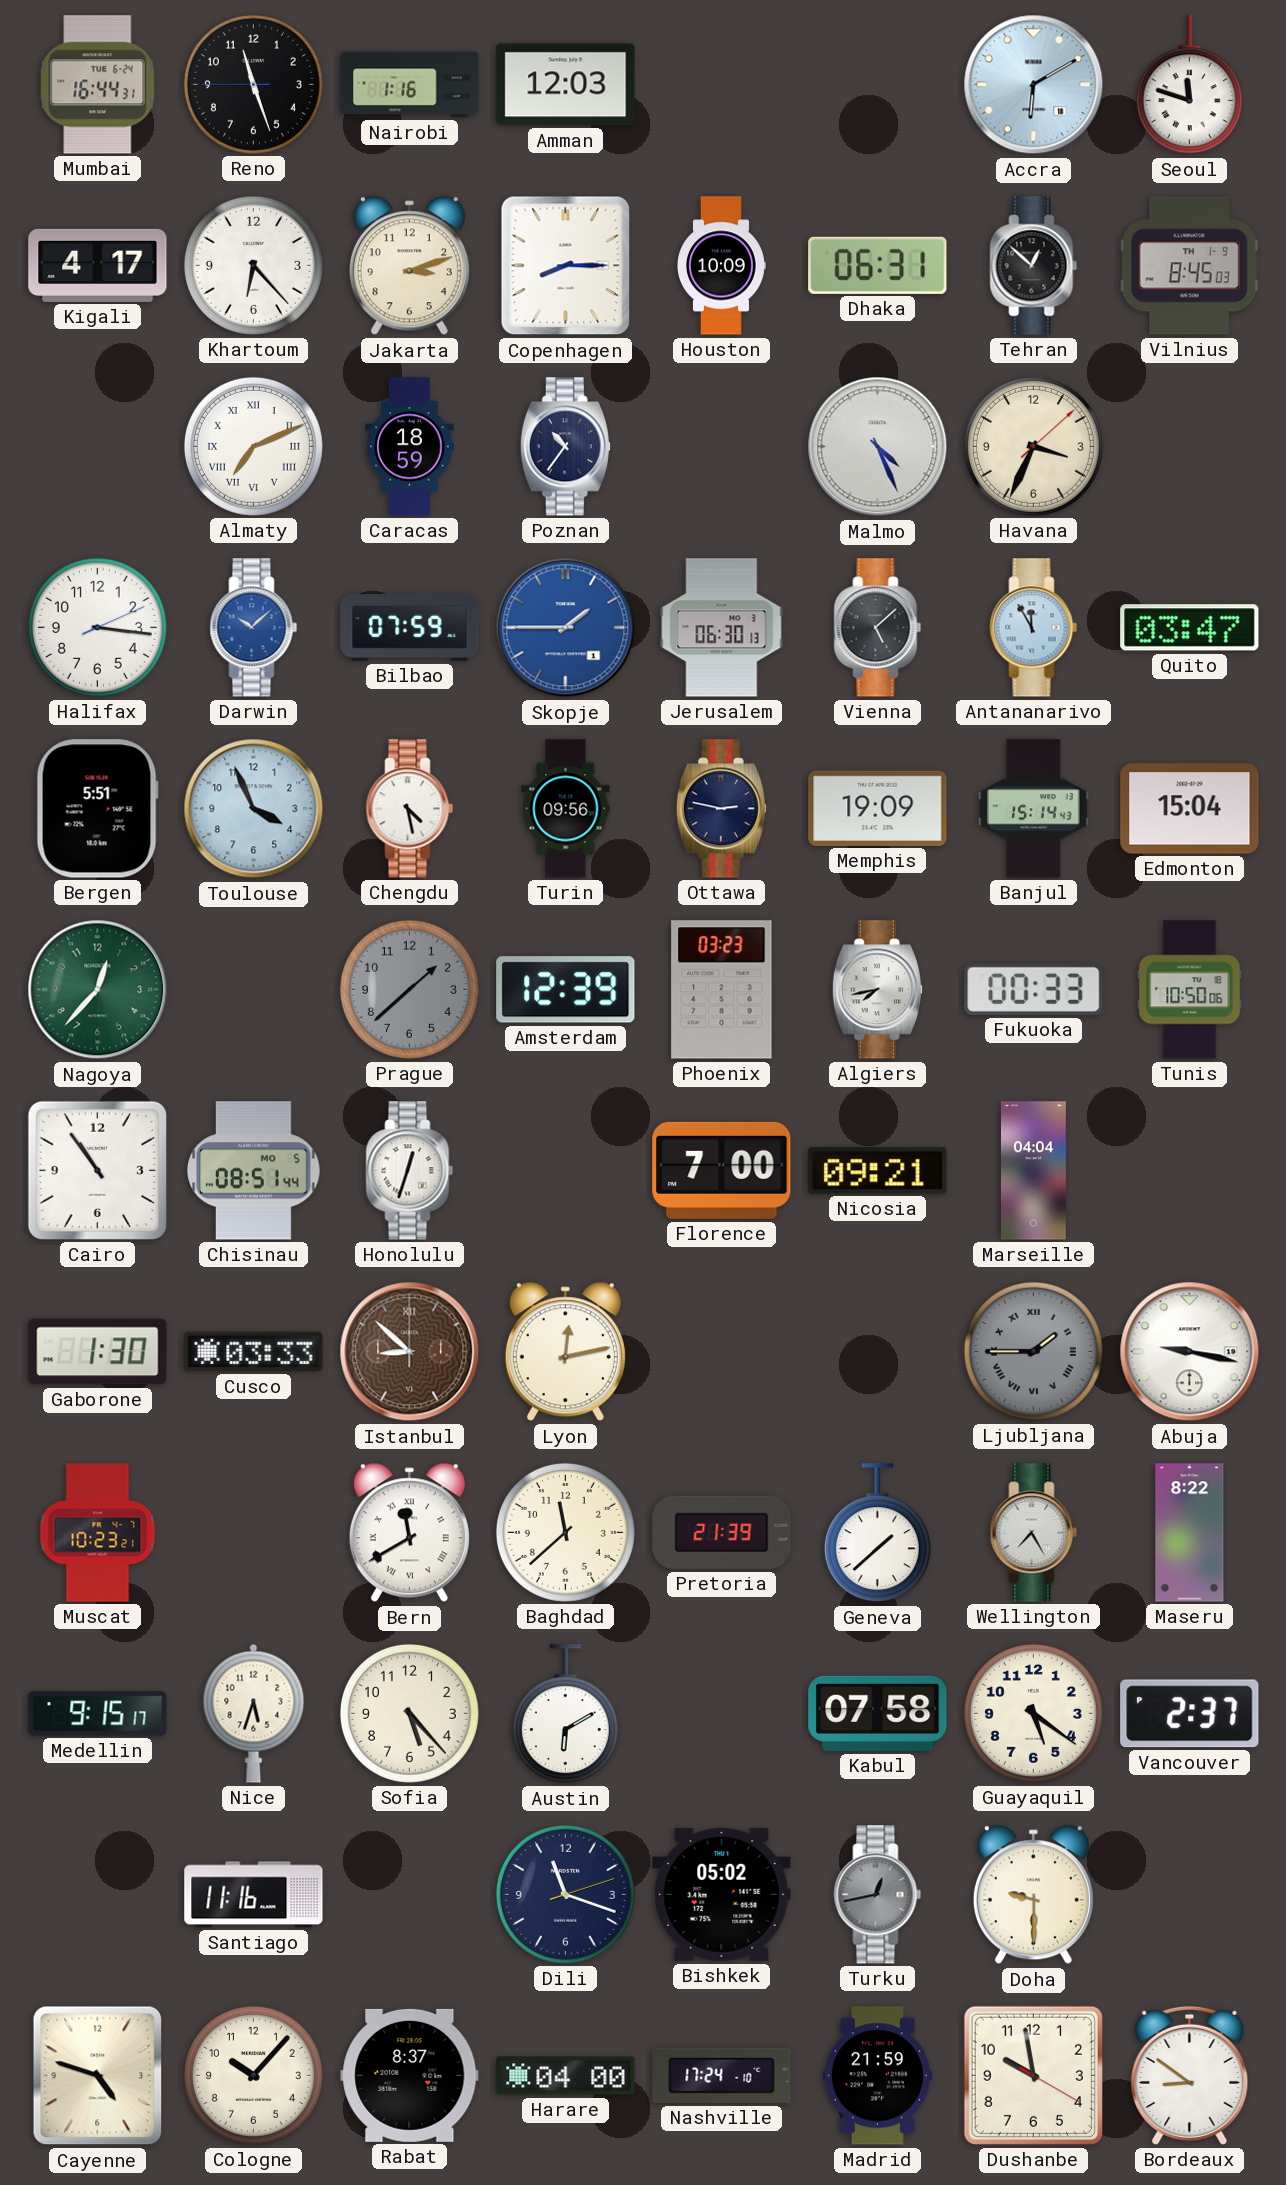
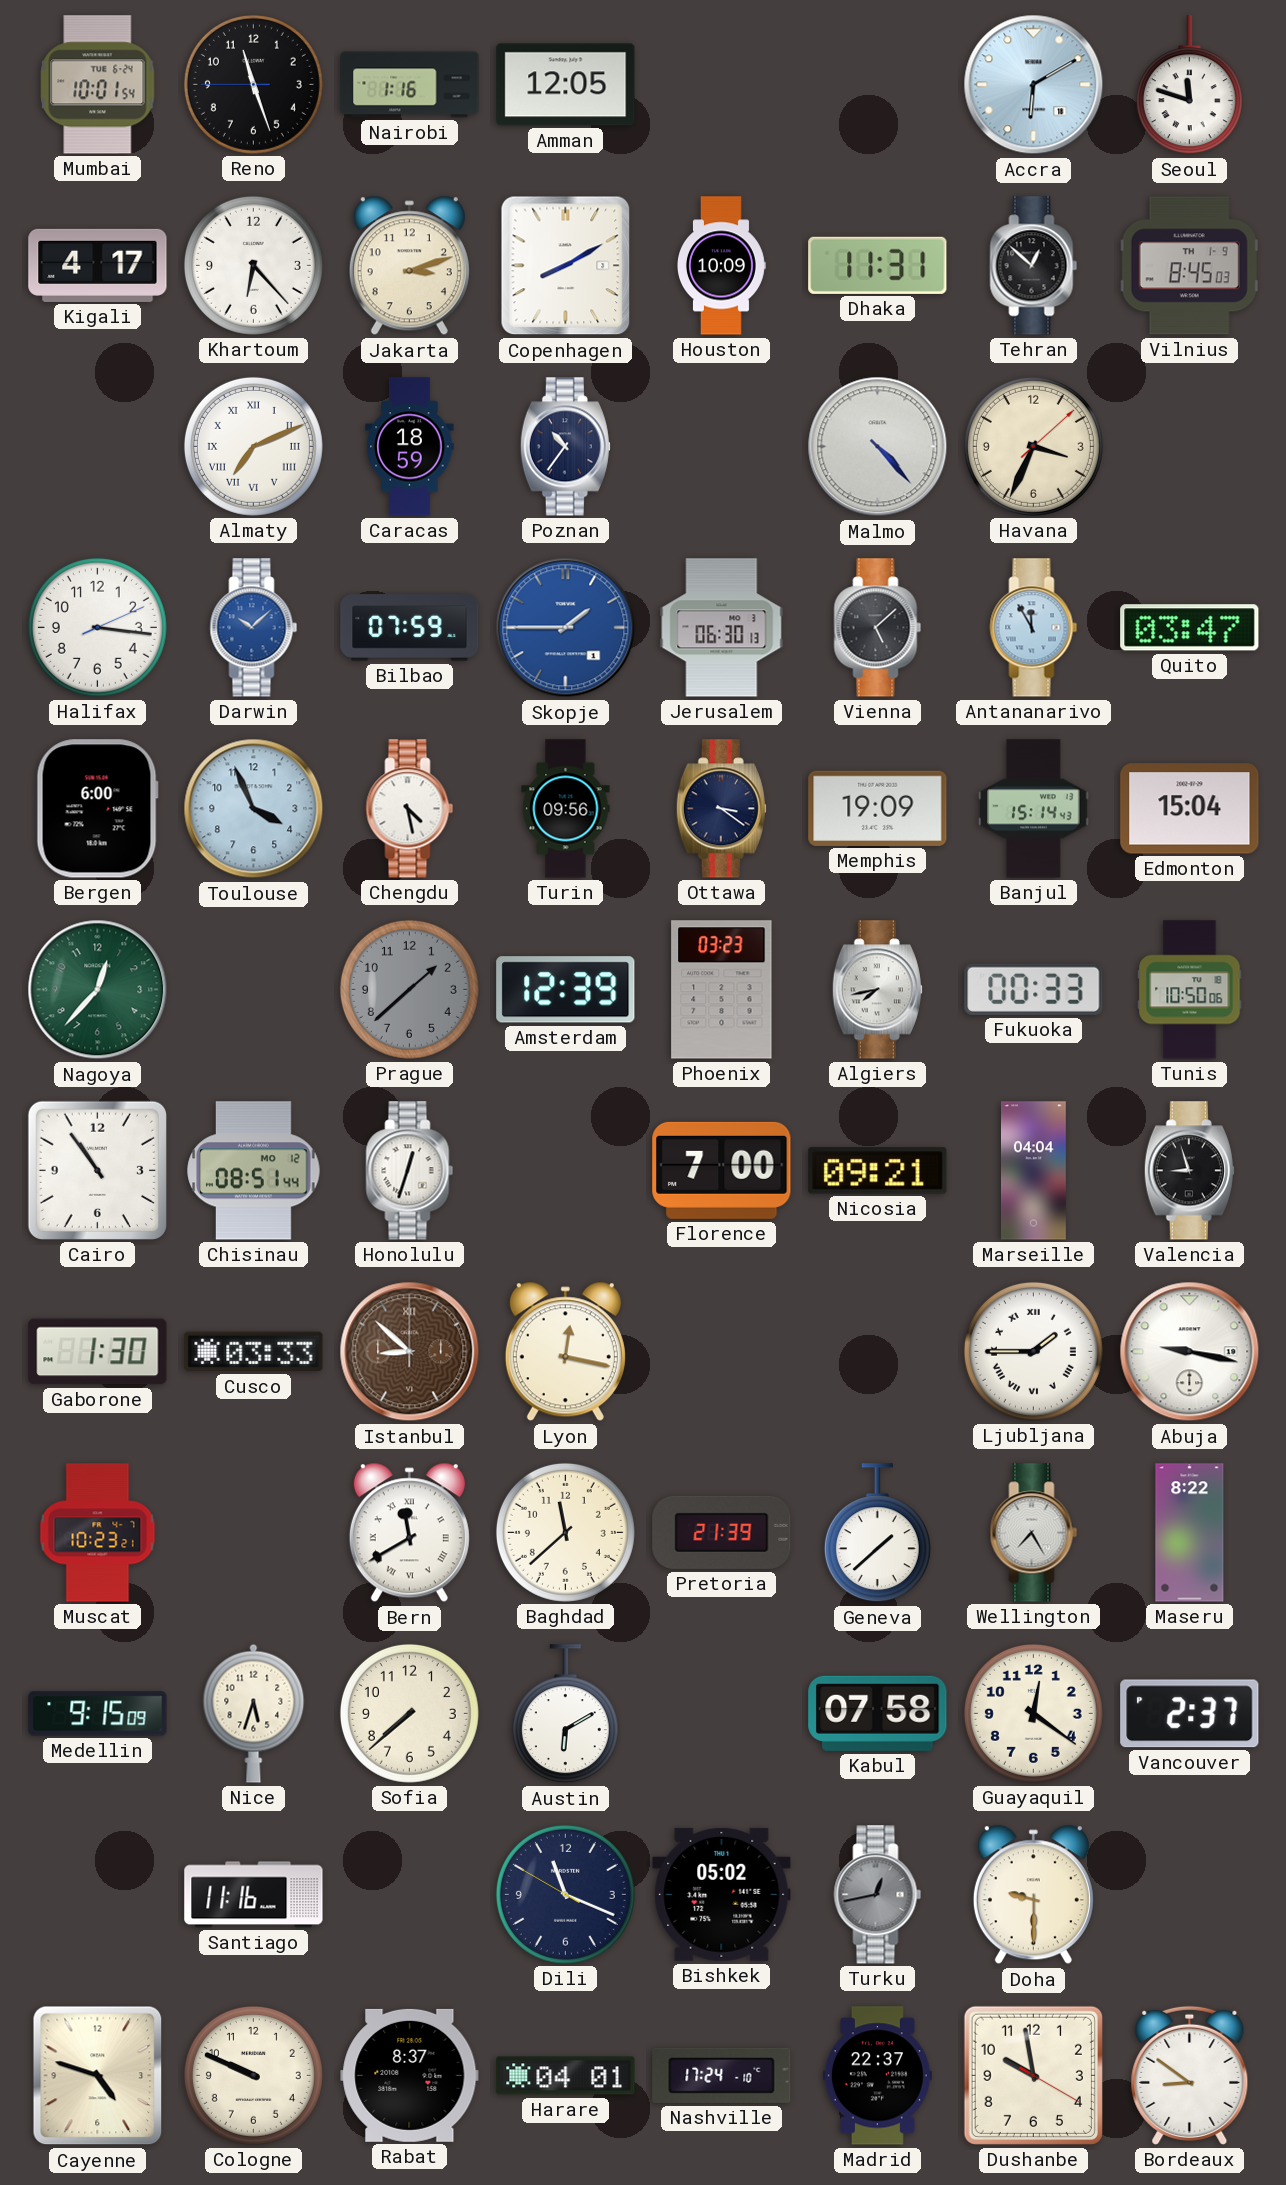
Mumbai: 16:44 -> 10:01 (98, 85)
Amman: 12:03 -> 12:05 (566, 85)
Copenhagen: 8:15 -> 8:10 (566, 266)
Dhaka: 06:31 -> 11:31 (878, 265)
Malmo: 4:26 -> 4:23 (878, 447)
Bergen: 5:51 -> 6:00 (97, 809)
Ottawa: 2:47 -> 3:21 (721, 809)
Chisinau date: MO 5 -> MO 12 (254, 1171)
Valencia: none -> 8:57 (1189, 1171)
Lyon: 12:13 -> 12:17 (565, 1352)
Ljubljana dial: grey -> white (1033, 1351)
Medellin: 9:15:17 -> 9:15:09 (98, 1714)
Sofia: 5:23 -> 7:38 (409, 1713)
Guayaquil: 5:21 -> 12:21 (1033, 1713)
Dili: 11:18:12 -> 11:18:50 (565, 1894)
Cologne: 10:07 -> 9:49 (253, 2075)
Harare: 04:00 -> 04:01 (566, 2076)
Madrid: 21:59 -> 22:37 (877, 2076)
